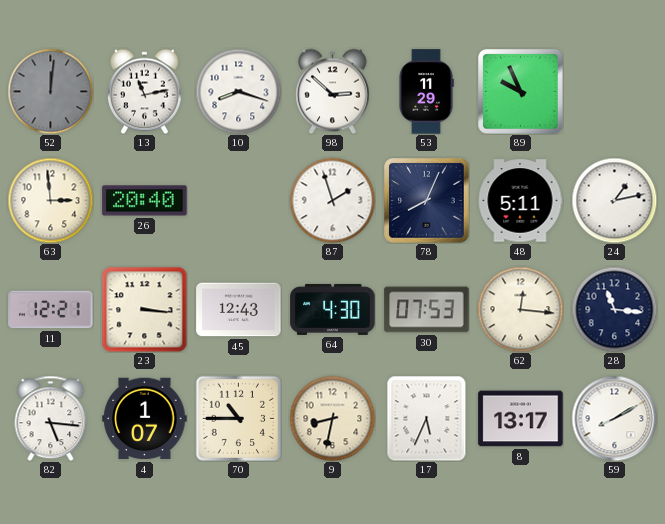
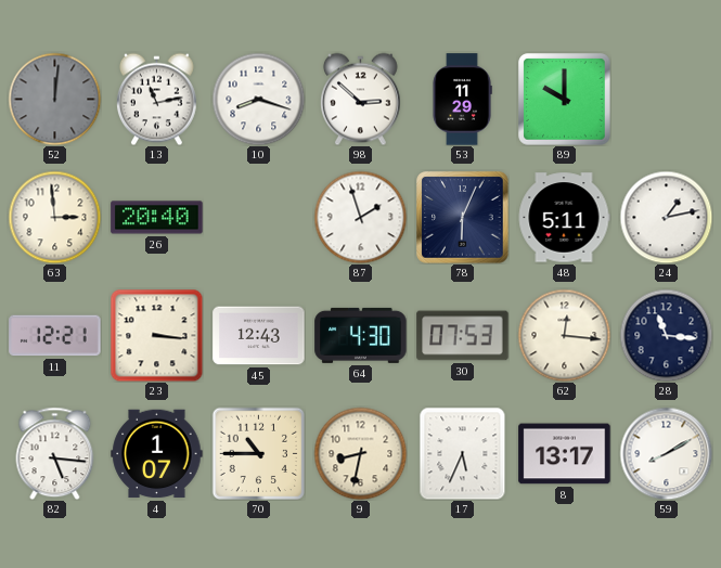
89: 9:56 -> 10:00 (565, 100)
78: 8:04 -> 6:04 (463, 218)
